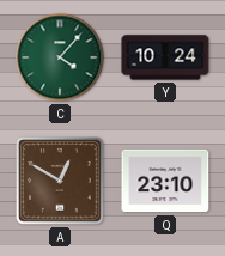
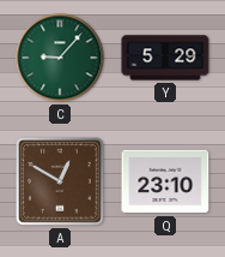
C: 4:07 -> 9:07 (60, 58)
Y: 10:24 -> 5:29 (165, 58)
